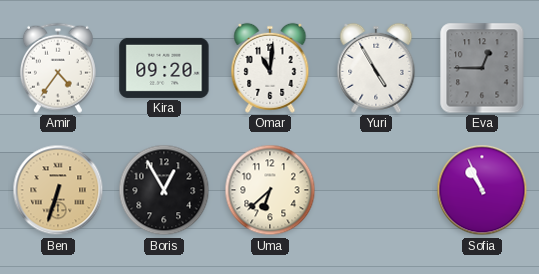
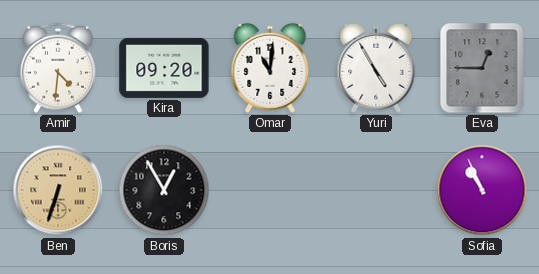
Amir: 4:36 -> 4:31 (58, 68)
Uma: 6:38 -> none (270, 190)
